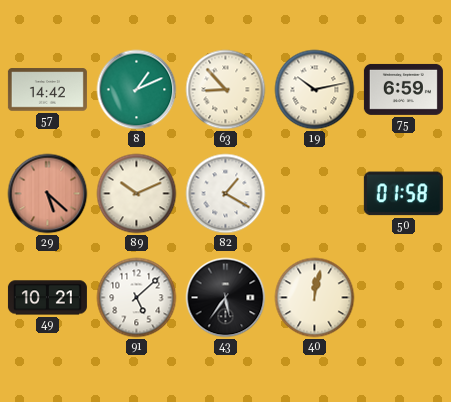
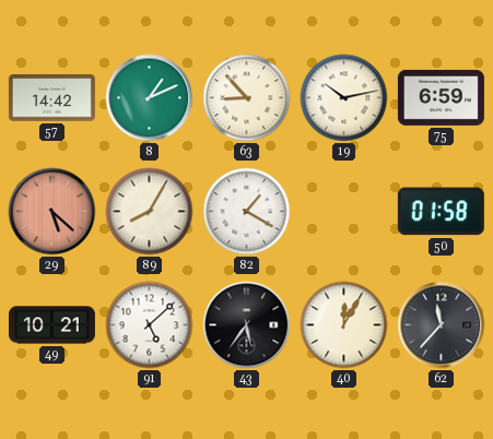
89: 10:11 -> 8:05 (150, 212)
40: 12:02 -> 12:05 (344, 325)
62: none -> 11:37 (442, 325)
